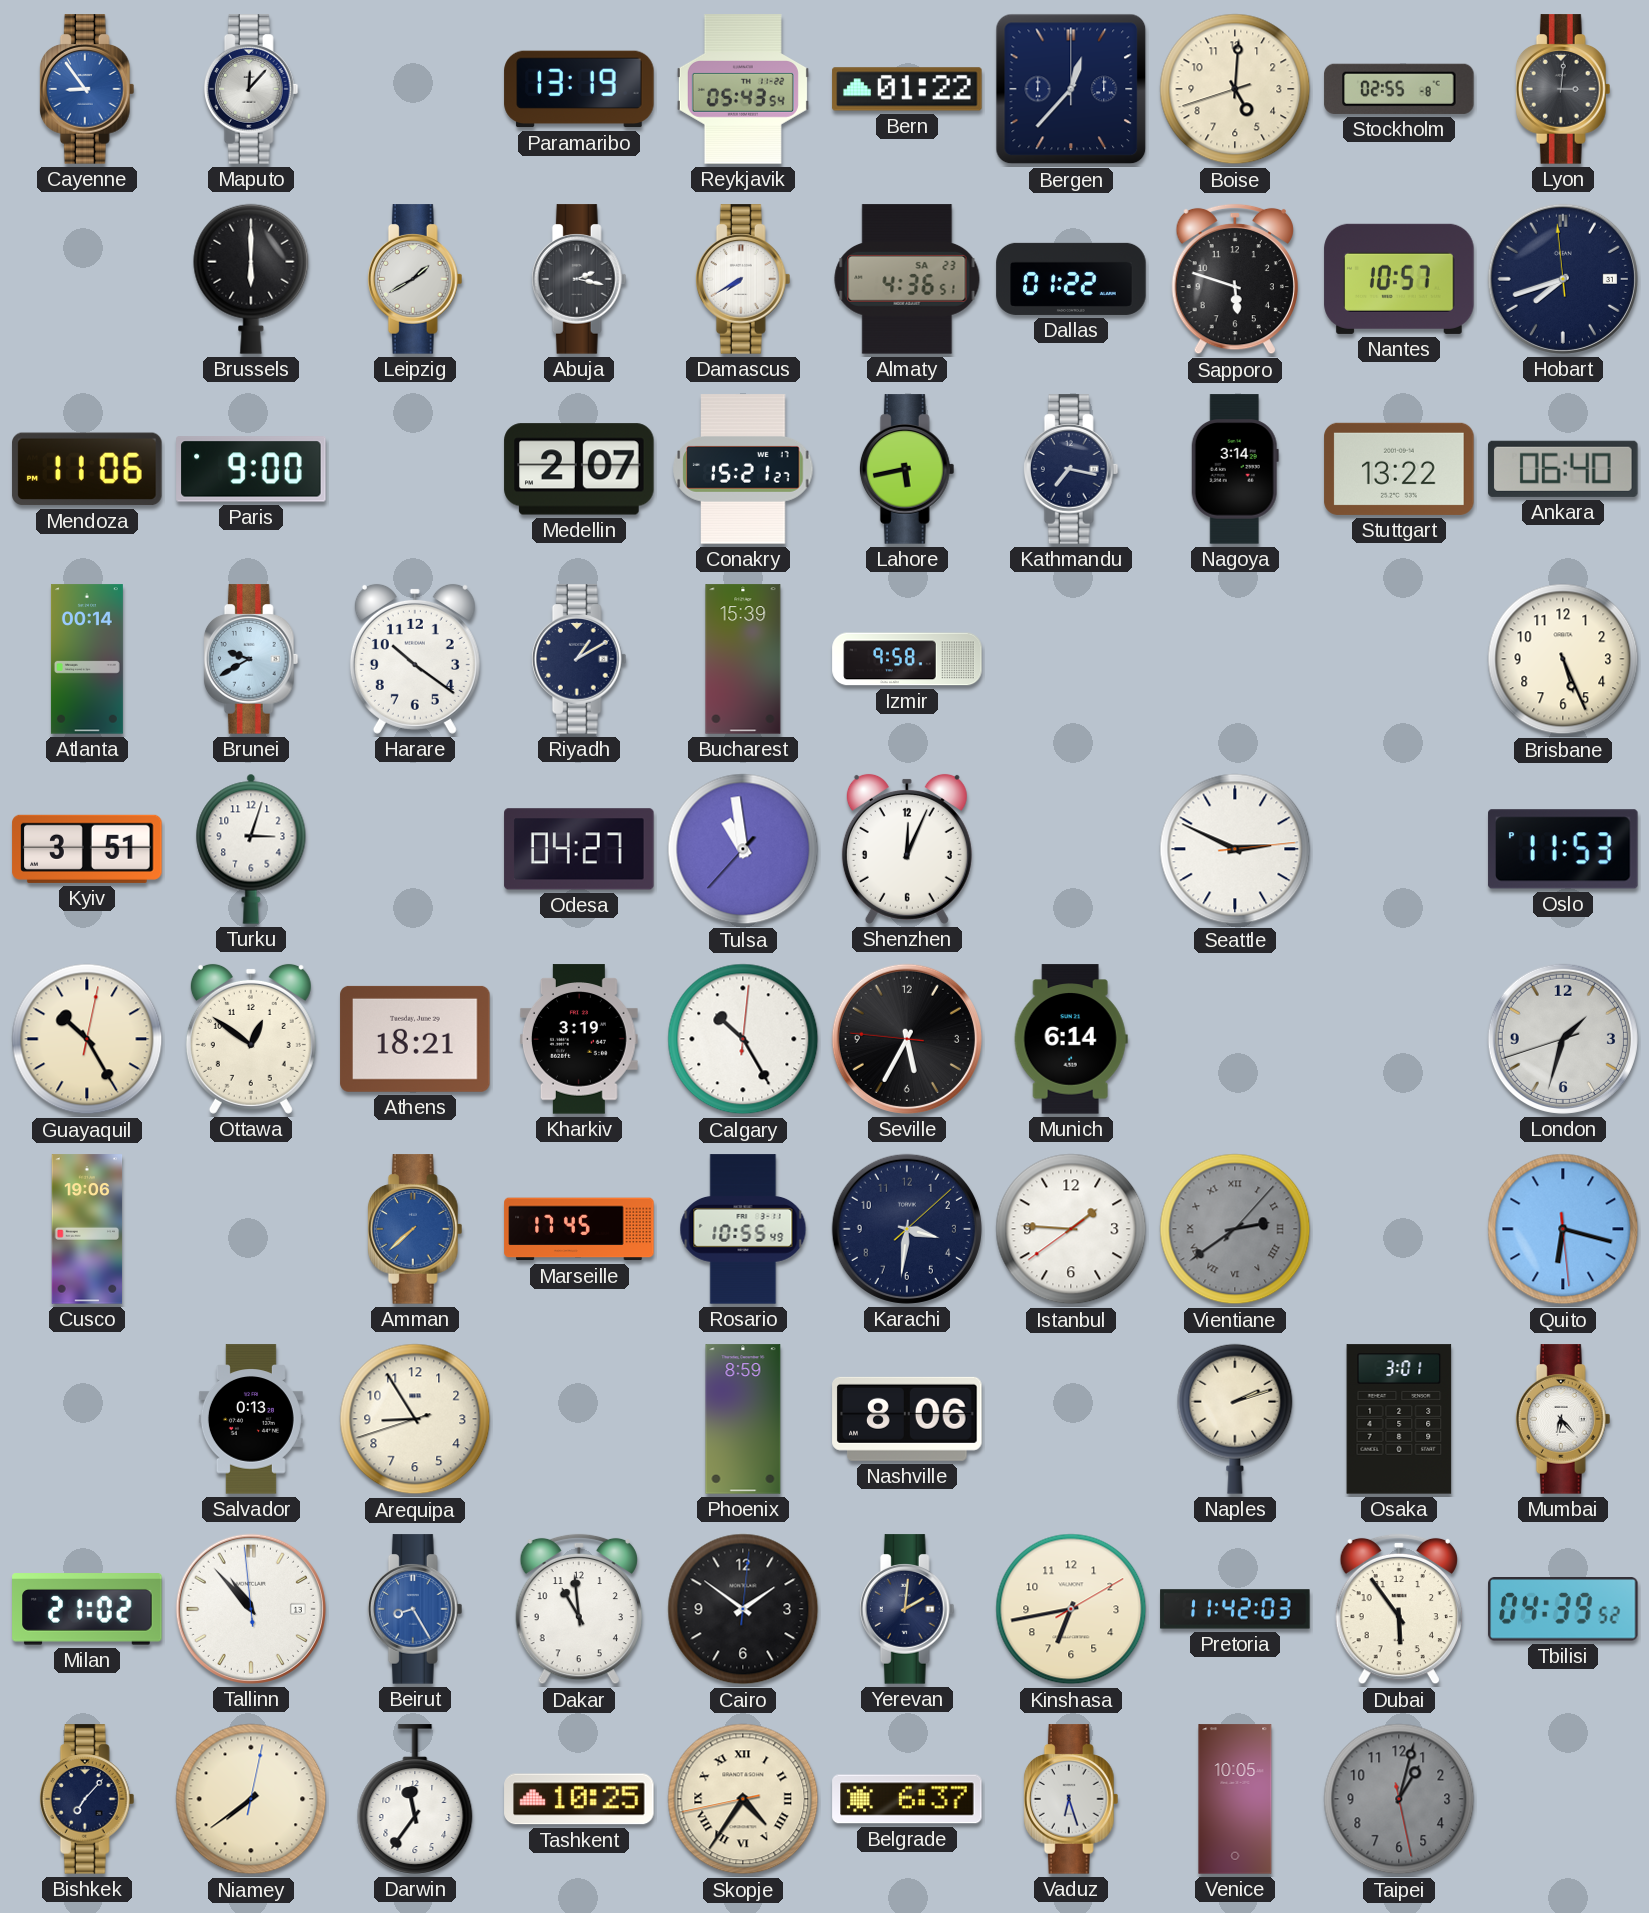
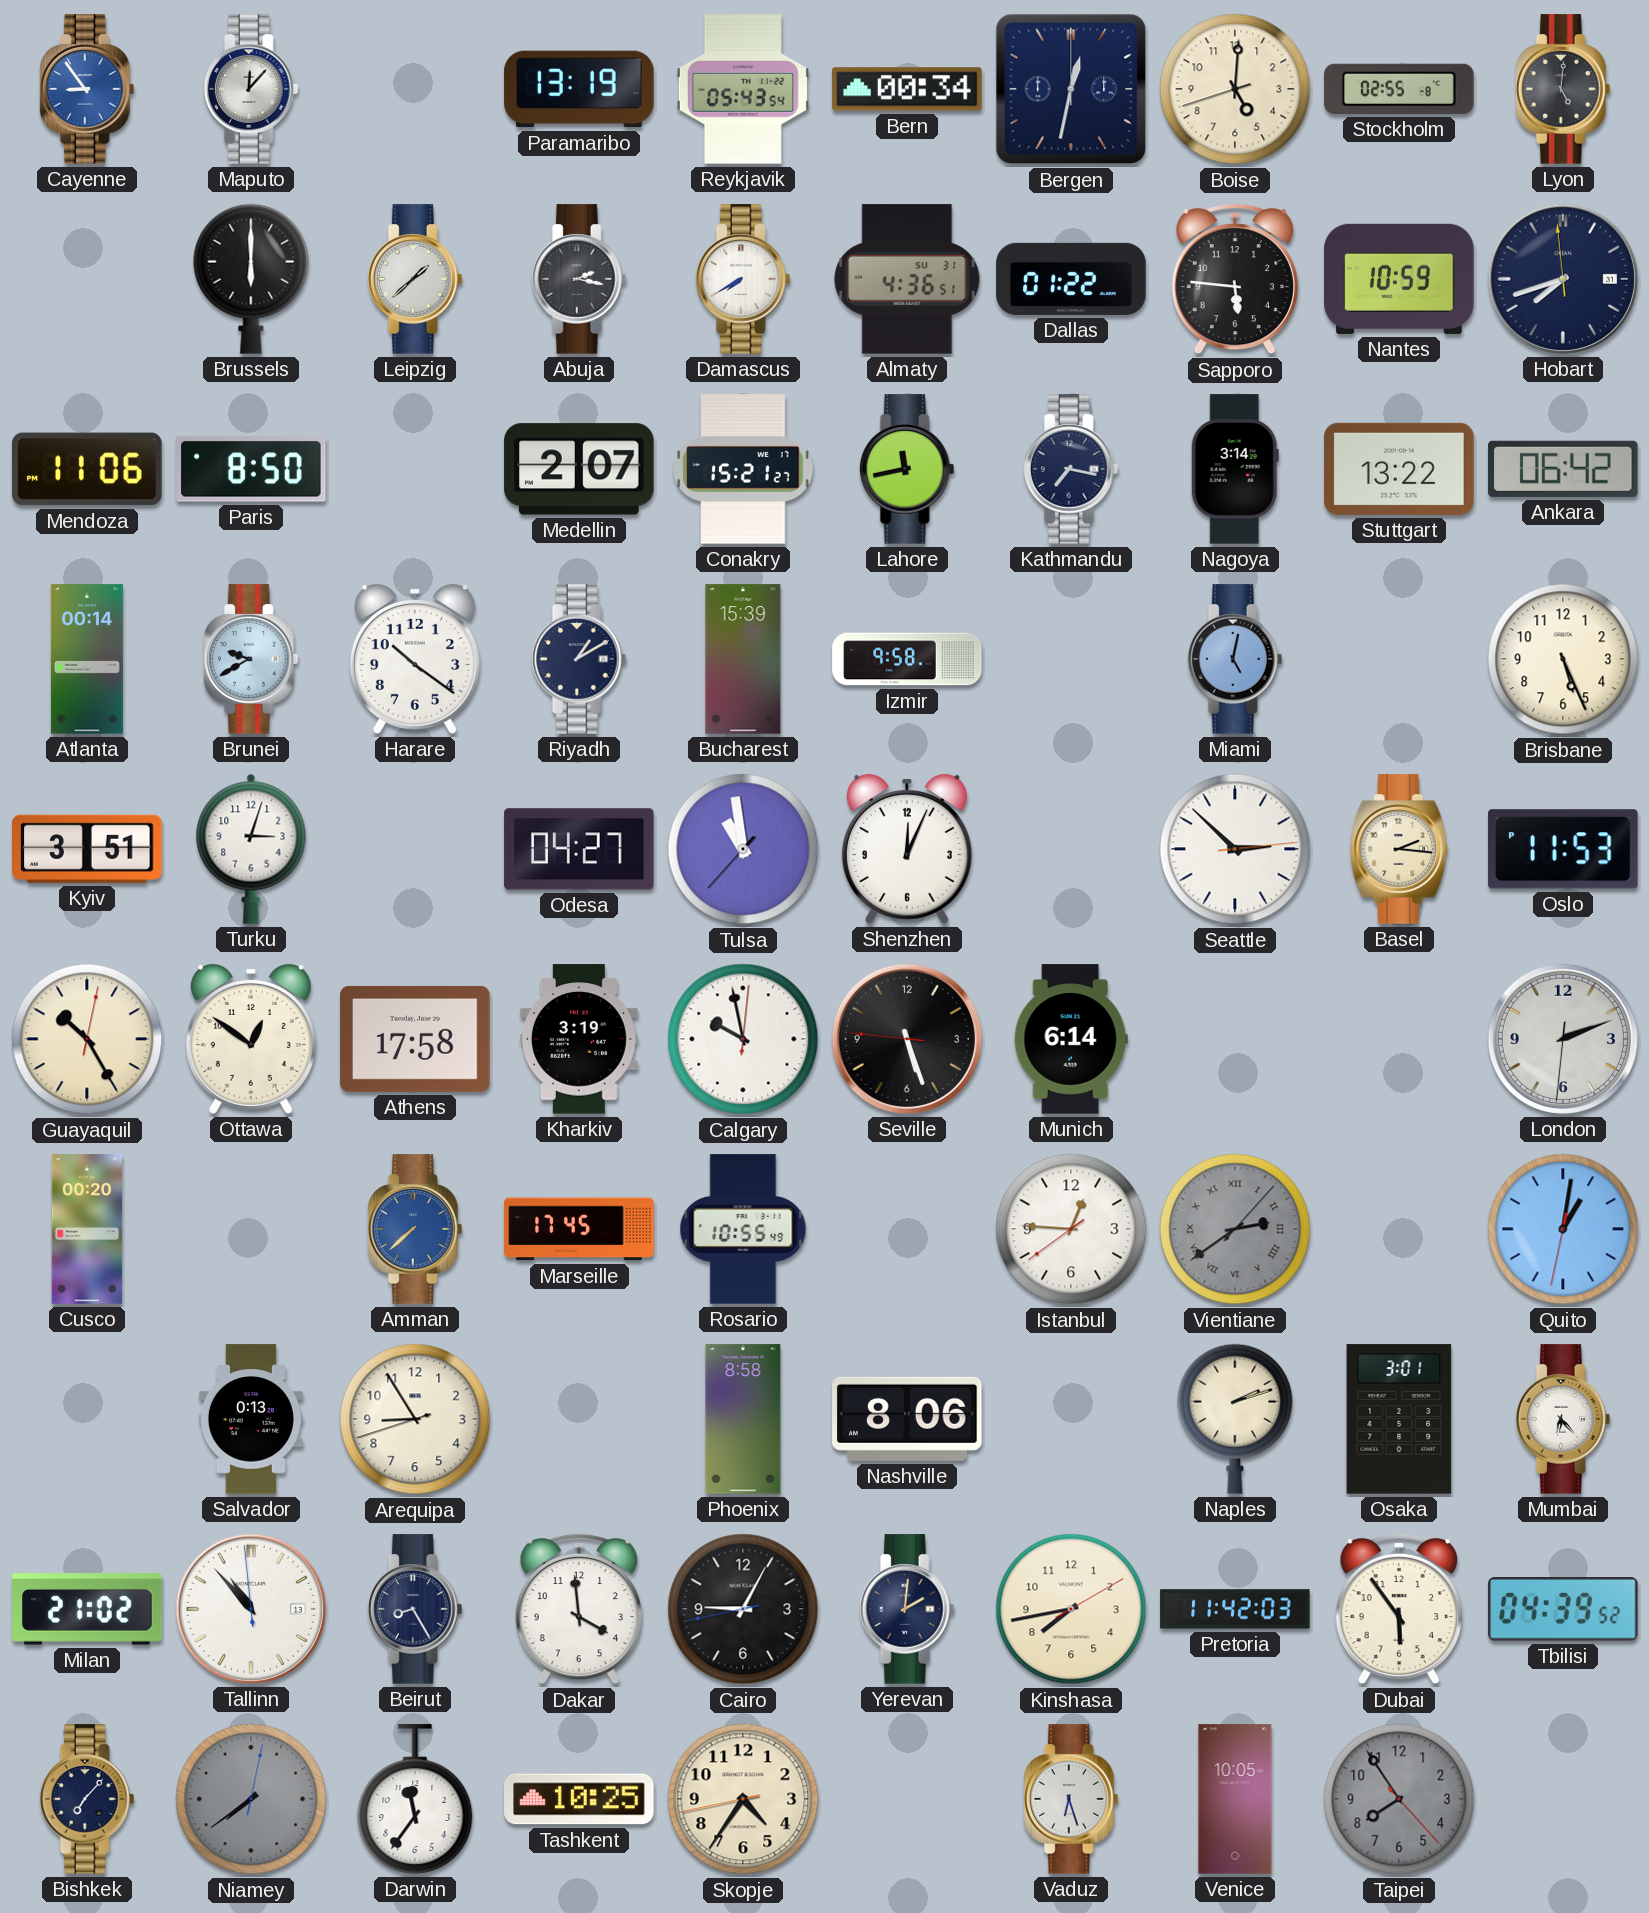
Bern: 01:22 -> 00:34 (907, 89)
Bergen: 12:37 -> 12:32 (1071, 89)
Lyon: 3:01 -> 5:01 (1563, 89)
Leipzig: 1:40 -> 1:38 (415, 279)
Almaty date: SA 23 -> SU 31 (907, 279)
Sapporo: 5:48 -> 5:46 (1235, 279)
Nantes: 10:57 -> 10:59 (1399, 279)
Paris: 9:00 -> 8:50 (251, 469)
Lahore: 5:43 -> 11:43 (907, 469)
Ankara: 06:40 -> 06:42 (1563, 469)
Miami: none -> 5:02 (1235, 659)
Seattle: 2:49 -> 2:52 (1235, 849)
Basel: none -> 2:16 (1399, 849)
Athens: 18:21 -> 17:58 (415, 1039)
Calgary: 10:25 -> 9:58 (743, 1039)
Seville: 5:34 -> 5:26 (907, 1039)
London: 1:32 -> 2:11 (1563, 1039)
Cusco: 19:06 -> 00:20 (87, 1229)
Karachi: 3:31 -> none (907, 1229)
Istanbul: 1:45 -> 12:45 (1071, 1229)
Quito: 6:17 -> 1:01 (1563, 1229)
Phoenix: 8:59 -> 8:58 (743, 1419)
Beirut dial: blue -> navy (415, 1609)
Dakar: 10:59 -> 3:59 (579, 1609)
Cairo: 1:51 -> 9:04 (743, 1609)
Kinshasa: 6:43 -> 7:43 (1071, 1609)
Niamey dial: cream -> grey (251, 1799)
Skopje numerals: Roman -> Arabic (743, 1799)
Belgrade: 6:37 -> none (907, 1799)
Taipei: 1:02 -> 7:54 (1399, 1799)
